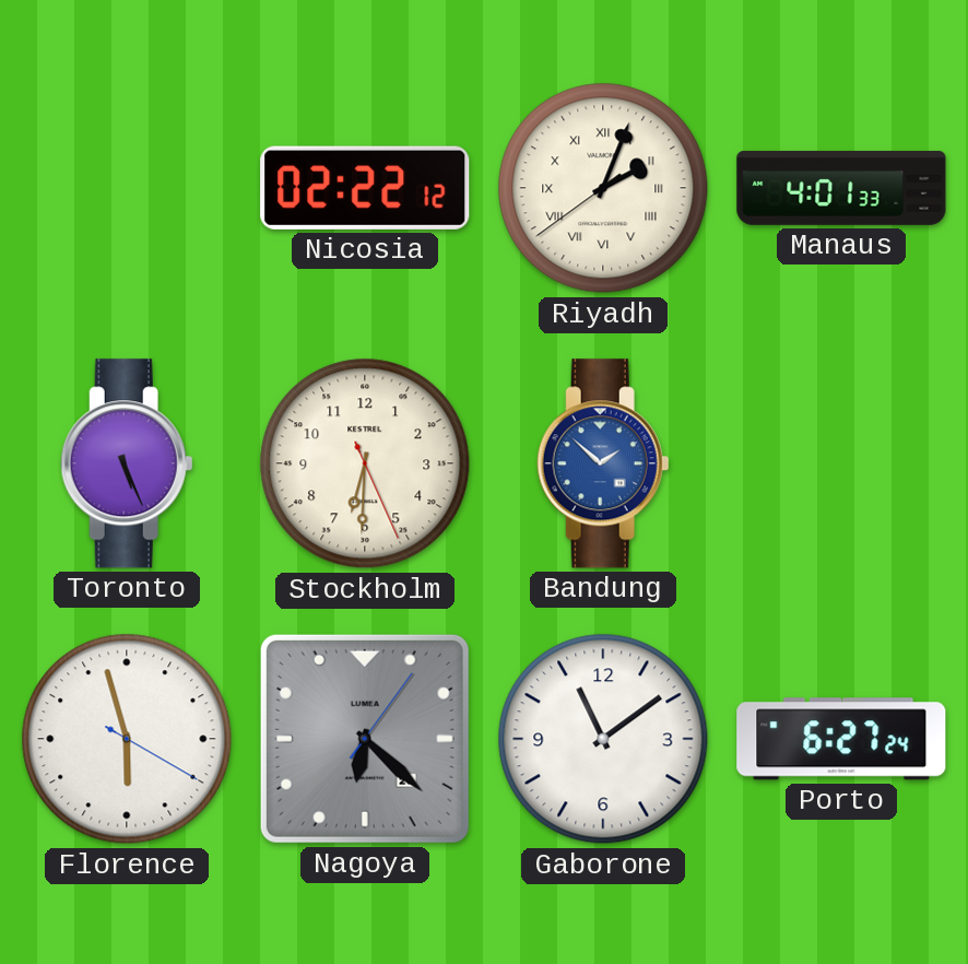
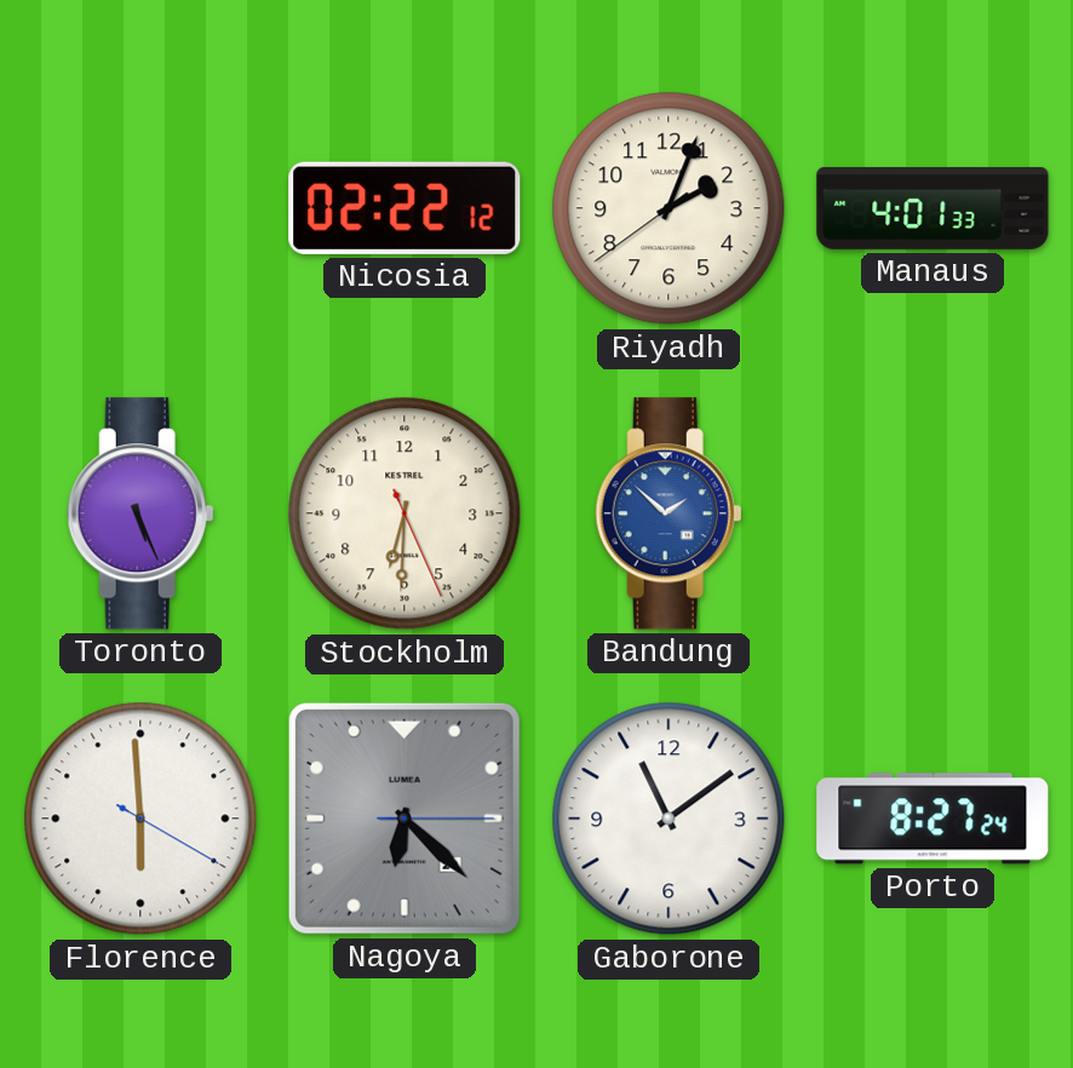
Riyadh numerals: Roman -> Arabic (669, 208)
Florence: 5:57 -> 5:59 (140, 819)
Nagoya: 6:22:06 -> 6:22:15 (404, 819)
Porto: 6:27 -> 8:27 (933, 819)
